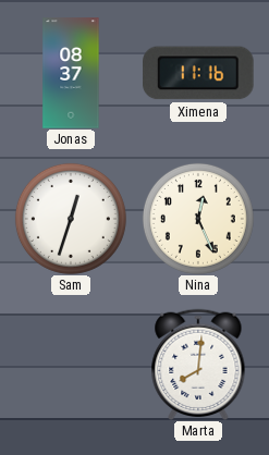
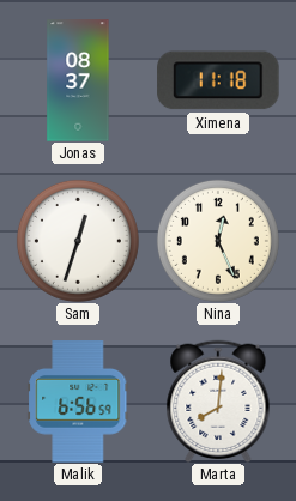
Ximena: 11:16 -> 11:18 (218, 80)
Malik: none -> 6:56 (78, 402)
